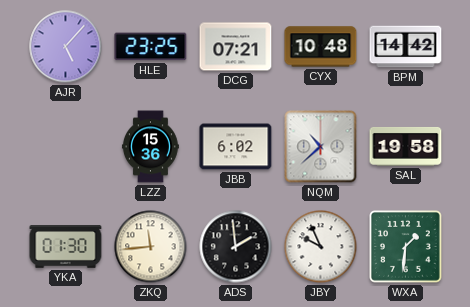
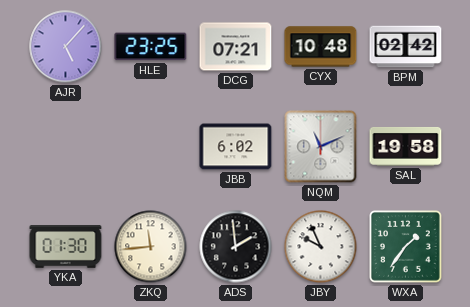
BPM: 14:42 -> 02:42 (406, 47)
LZZ: 15:36 -> none (151, 147)
NQM: 10:38 -> 11:11 (321, 147)
WXA: 1:31 -> 1:36 (406, 247)
